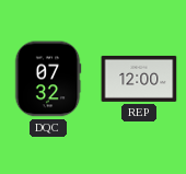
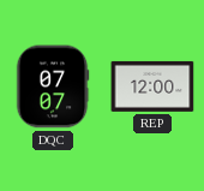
DQC: 07:32 -> 07:07 (53, 86)
